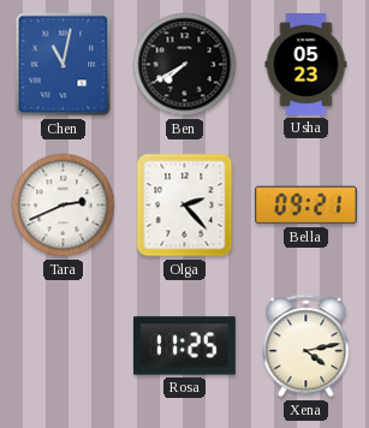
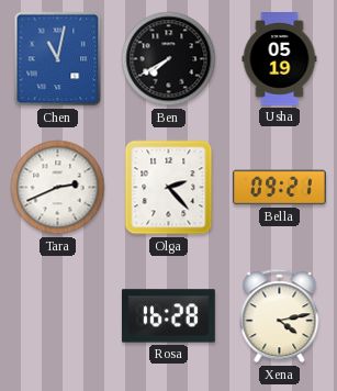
Usha: 05:23 -> 05:19 (280, 59)
Rosa: 11:25 -> 16:28 (168, 316)
